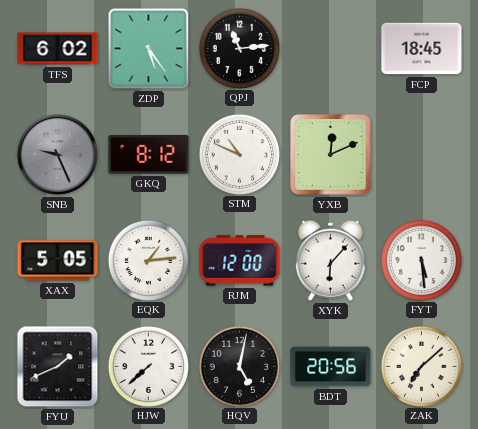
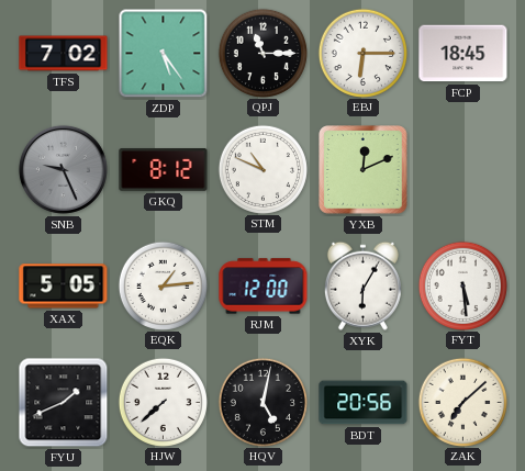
TFS: 6:02 -> 7:02 (64, 54)
QPJ: 11:14 -> 11:15 (262, 53)
EBJ: none -> 6:15 (362, 53)
XYK: 6:07 -> 6:05 (362, 285)
